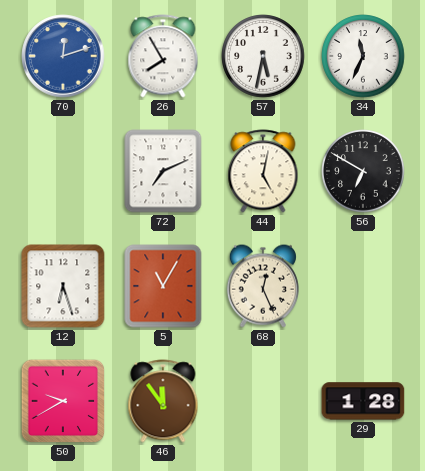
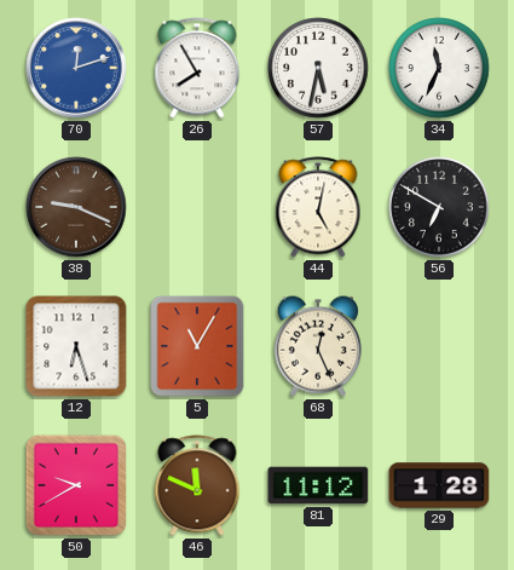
38: none -> 9:19 (76, 207)
72: 7:11 -> none (163, 171)
46: 11:54 -> 11:49 (197, 485)
81: none -> 11:12 (318, 485)
